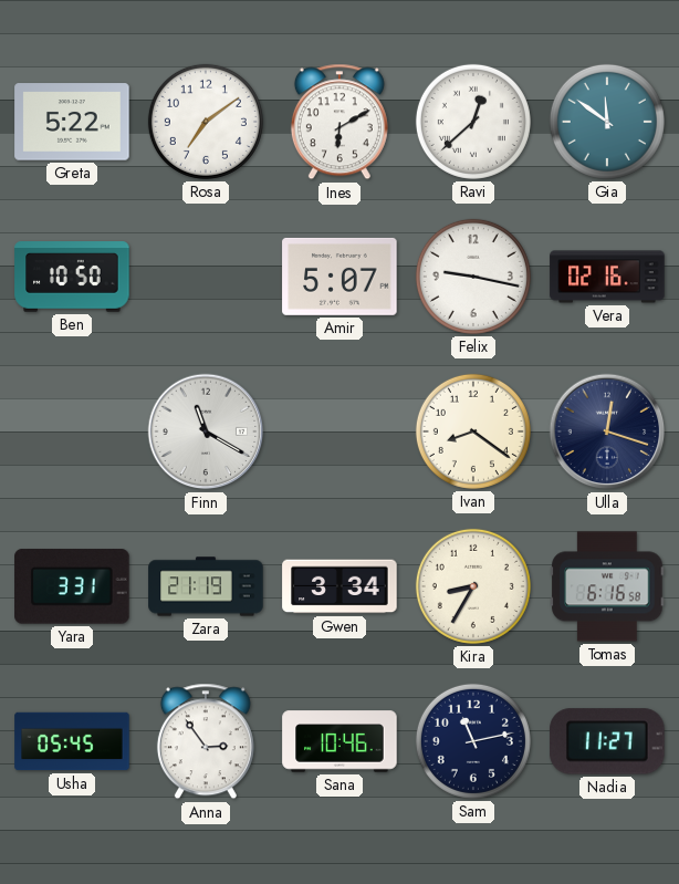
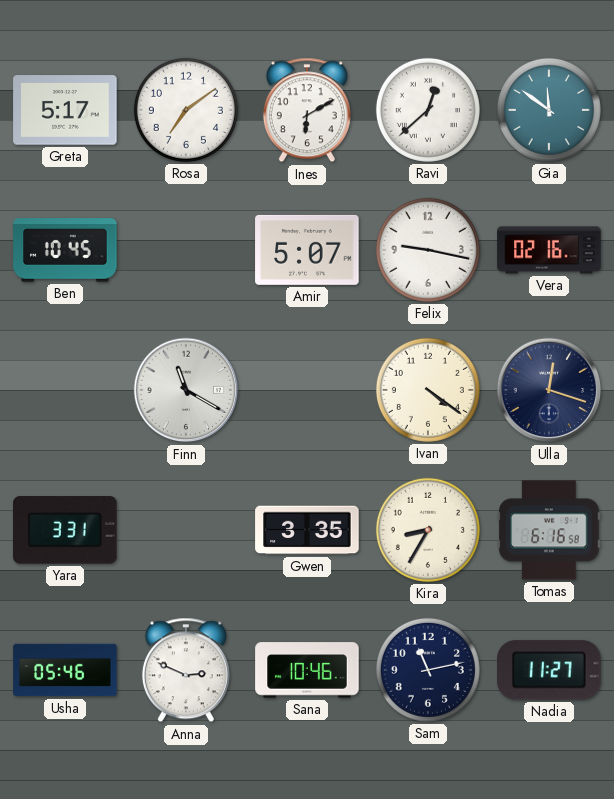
Greta: 5:22 -> 5:17 (65, 110)
Ben: 10:50 -> 10:45 (65, 250)
Ivan: 8:21 -> 4:21 (428, 390)
Zara: 21:19 -> none (206, 586)
Gwen: 3:34 -> 3:35 (307, 530)
Usha: 05:45 -> 05:46 (65, 670)
Anna: 2:54 -> 2:49 (186, 670)
